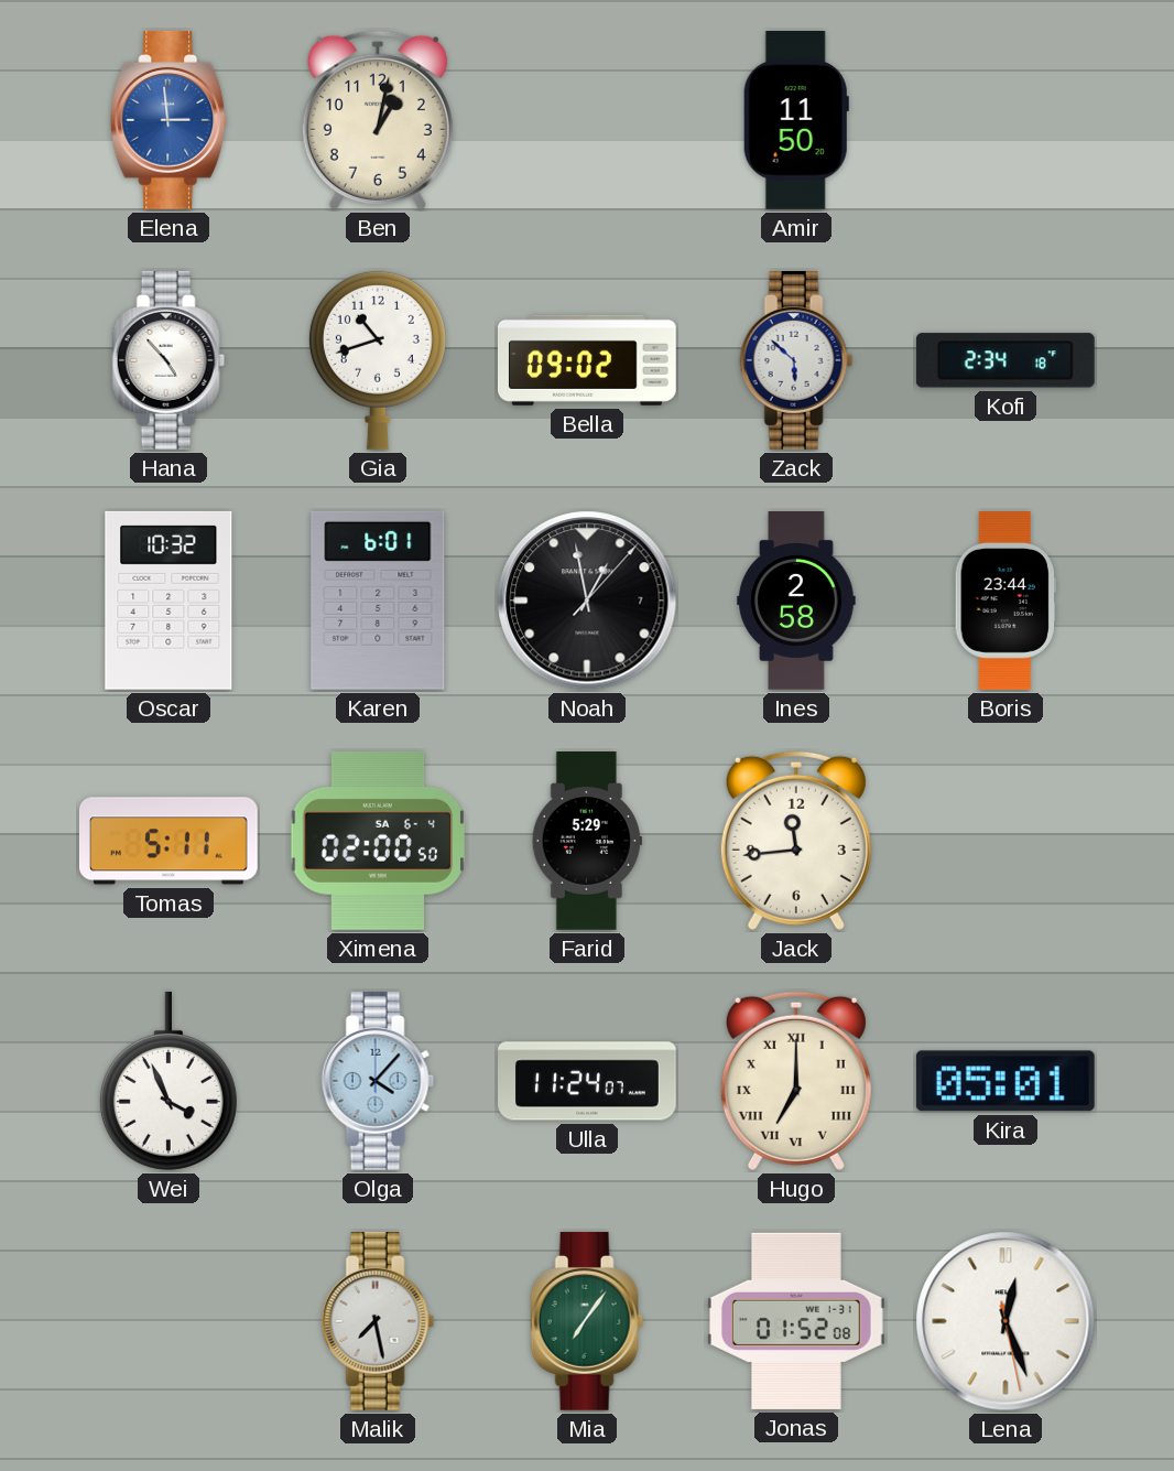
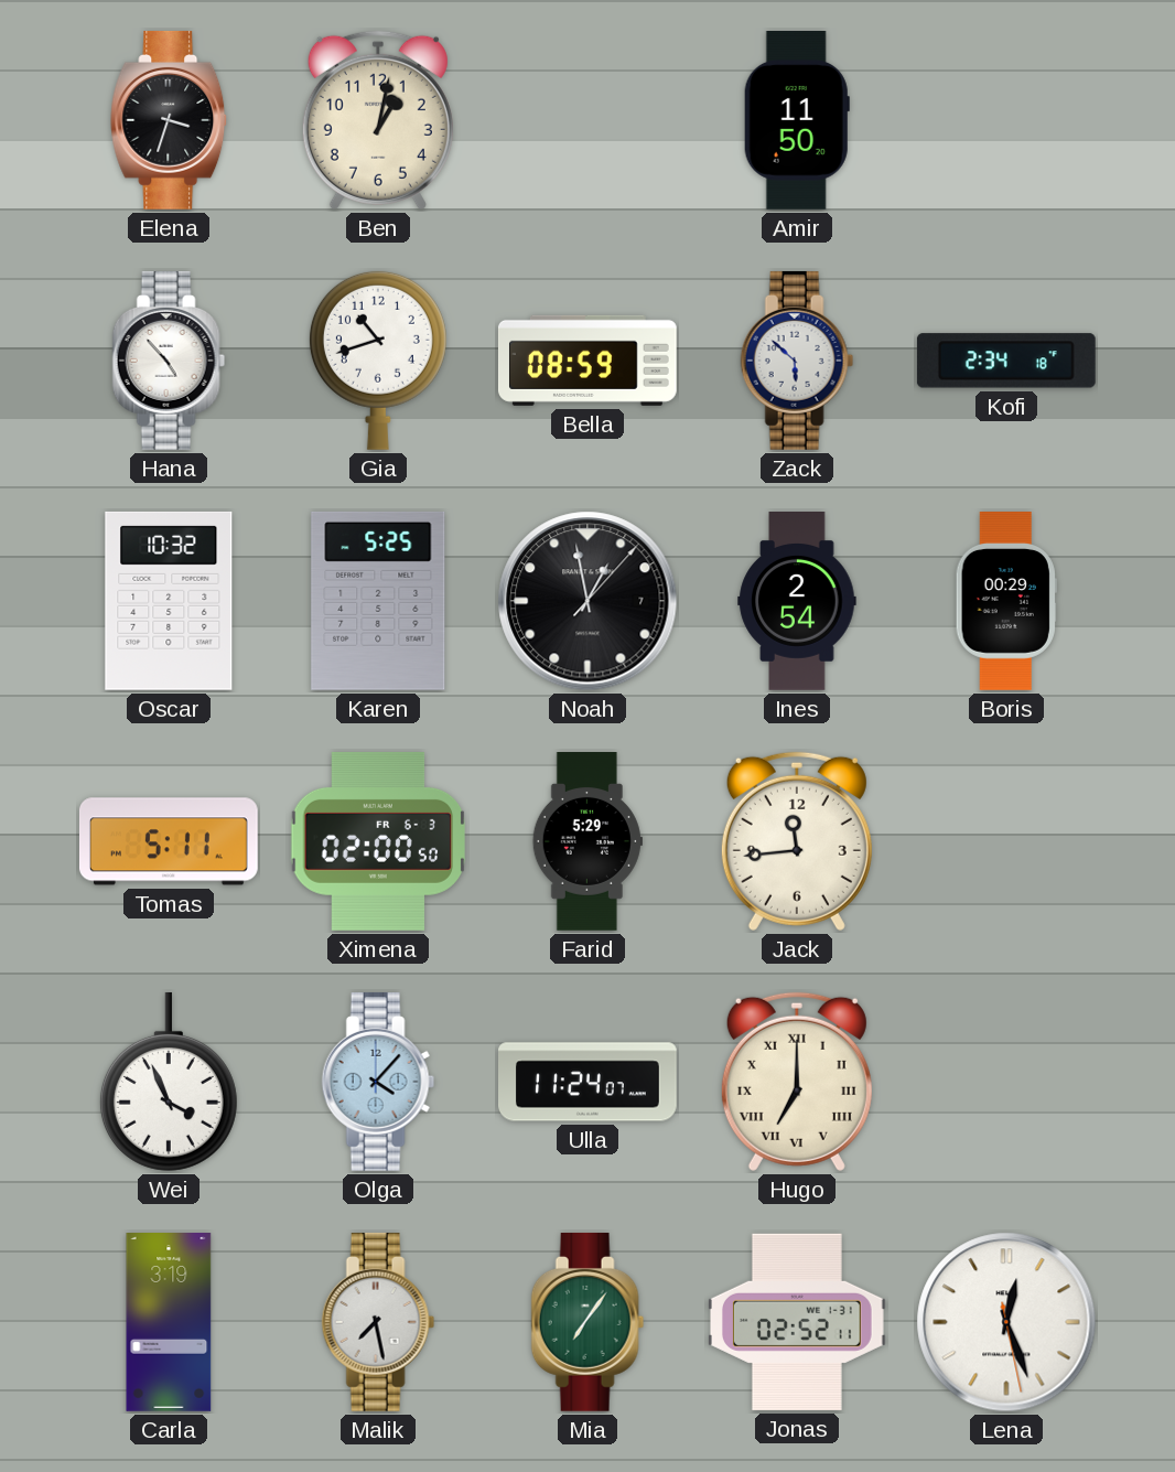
Elena: 2:59 -> 3:33 (170, 120)
Elena dial: blue -> black (170, 120)
Bella: 09:02 -> 08:59 (588, 361)
Karen: 6:01 -> 5:25 (378, 601)
Ines: 2:58 -> 2:54 (797, 601)
Boris: 23:44 -> 00:29 (1006, 602)
Ximena date: SA 6-4 -> FR 6-3 (378, 841)
Kira: 05:01 -> none (1005, 1081)
Carla: none -> 3:19 (169, 1323)
Jonas: 01:52 -> 02:52 (797, 1322)
